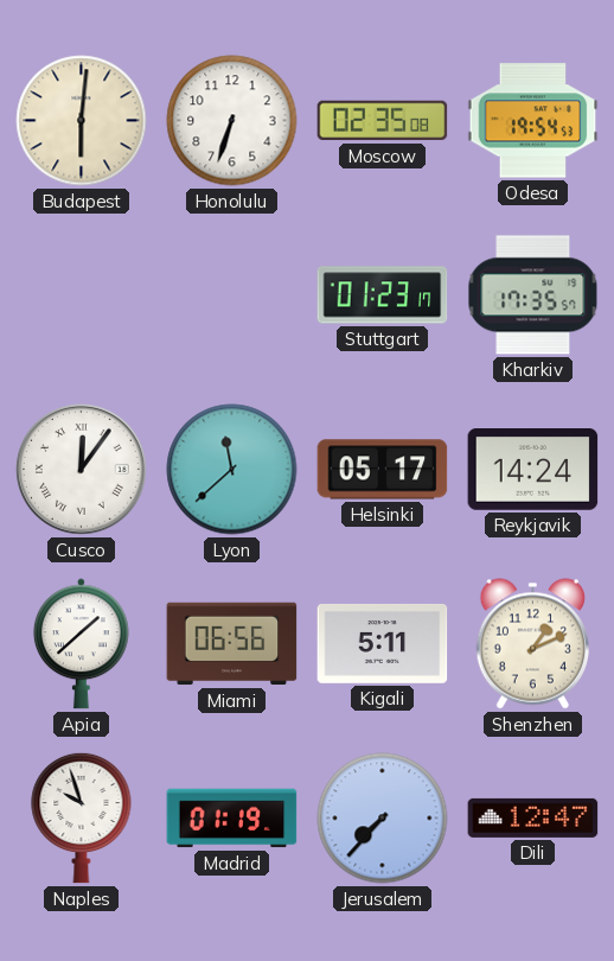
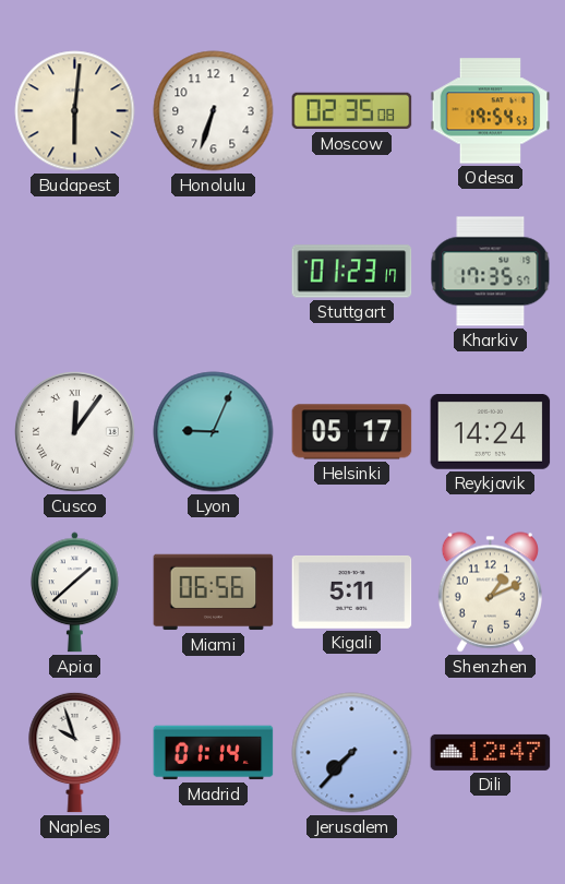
Lyon: 11:38 -> 9:04 (214, 432)
Madrid: 01:19 -> 01:14 (214, 753)
